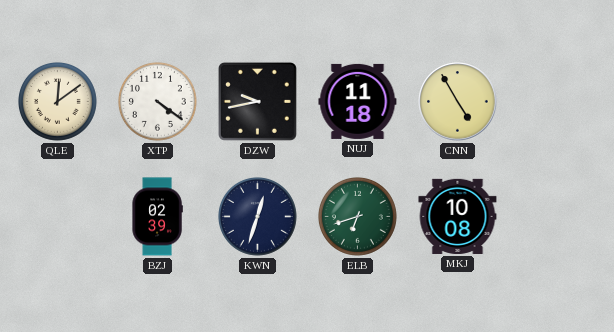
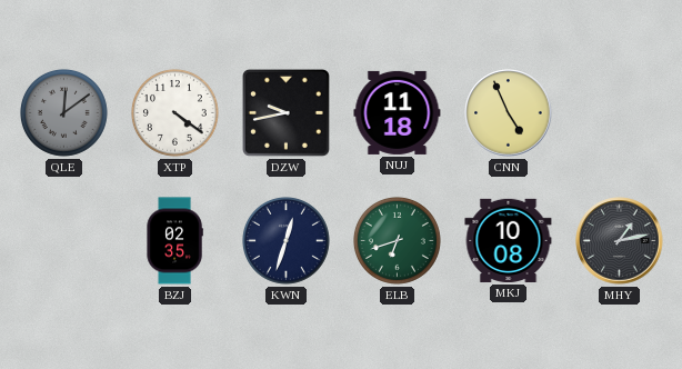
QLE dial: cream -> grey (63, 112)
CNN: 4:55 -> 4:56 (509, 113)
BZJ: 02:39 -> 02:35 (174, 241)
MHY: none -> 1:13 (620, 241)
